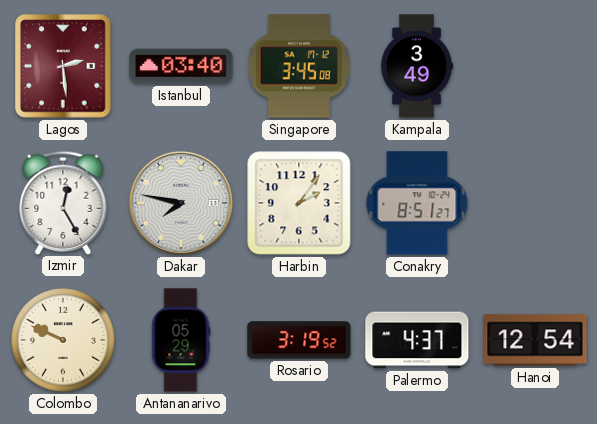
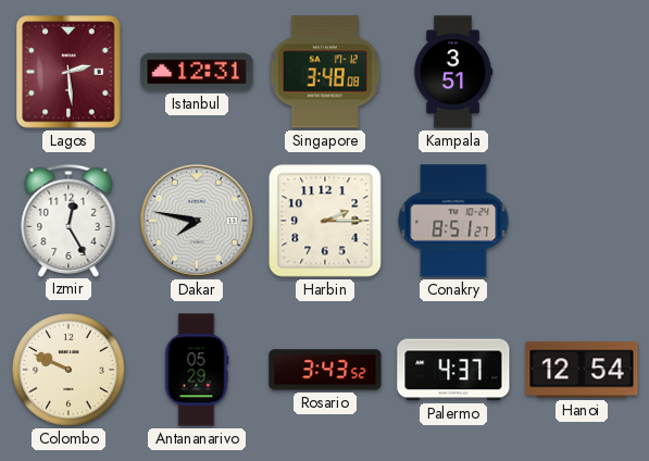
Istanbul: 03:40 -> 12:31 (197, 72)
Singapore: 3:45 -> 3:48 (325, 72)
Kampala: 3:49 -> 3:51 (453, 72)
Harbin: 2:06 -> 2:15 (325, 221)
Rosario: 3:19 -> 3:43 (325, 370)
